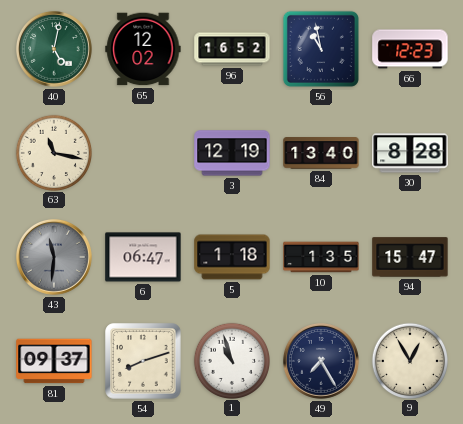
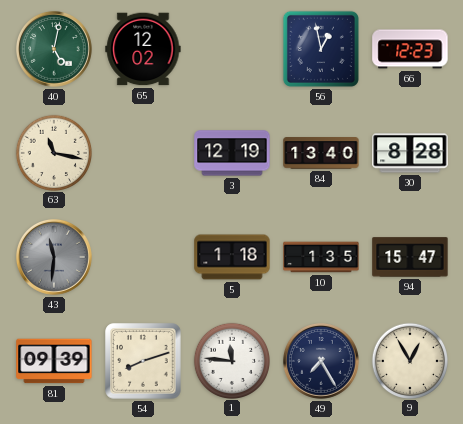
96: 16:52 -> none (232, 49)
56: 10:58 -> 12:58 (321, 49)
6: 06:47 -> none (143, 257)
81: 09:37 -> 09:39 (54, 361)
1: 10:57 -> 11:46 (231, 360)
